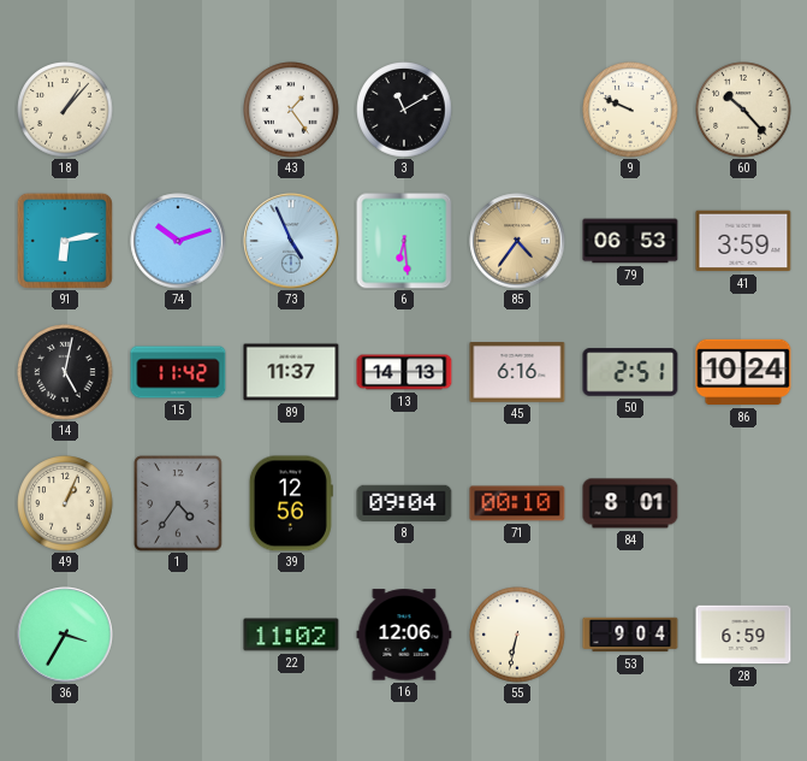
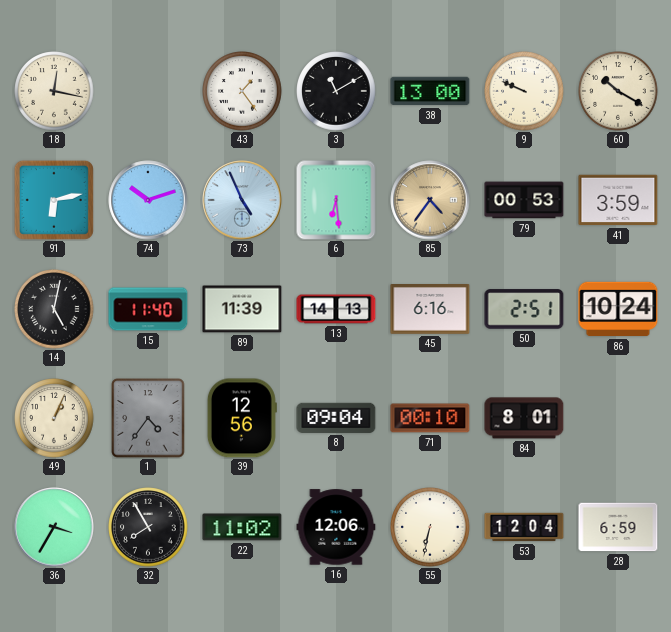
18: 1:07 -> 12:17 (54, 91)
38: none -> 13:00 (430, 91)
60: 10:23 -> 10:20 (618, 91)
79: 06:53 -> 00:53 (524, 200)
15: 11:42 -> 11:40 (148, 309)
89: 11:37 -> 11:39 (242, 309)
32: none -> 7:55 (148, 527)
53: 9:04 -> 12:04 (524, 527)
